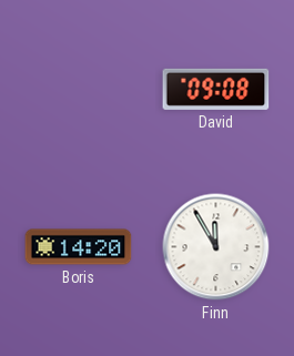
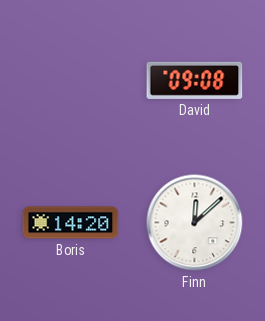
Finn: 11:55 -> 12:08 (195, 223)
